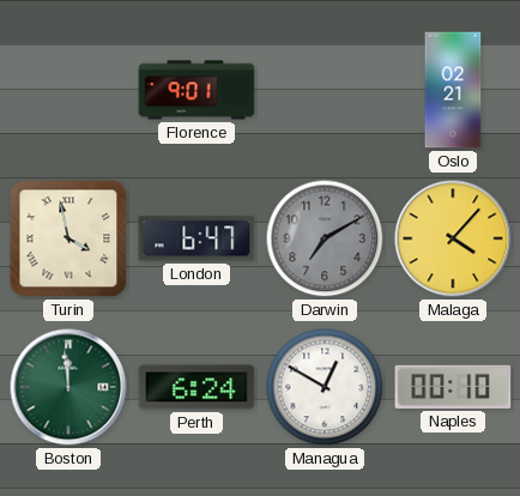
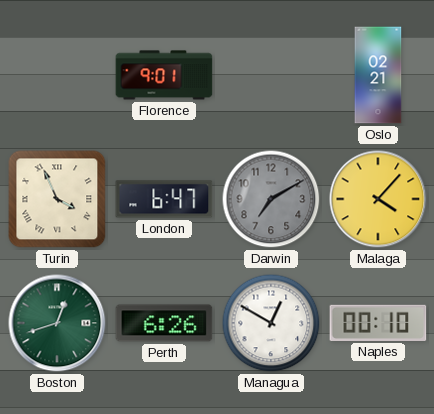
Turin: 3:58 -> 3:56 (57, 199)
Boston: 11:59 -> 12:42 (57, 323)
Perth: 6:24 -> 6:26 (164, 323)
